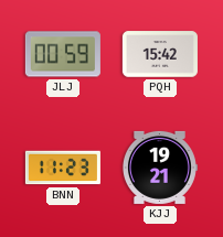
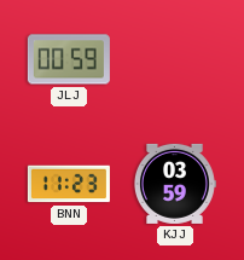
PQH: 15:42 -> none (160, 54)
KJJ: 19:21 -> 03:59 (174, 184)
